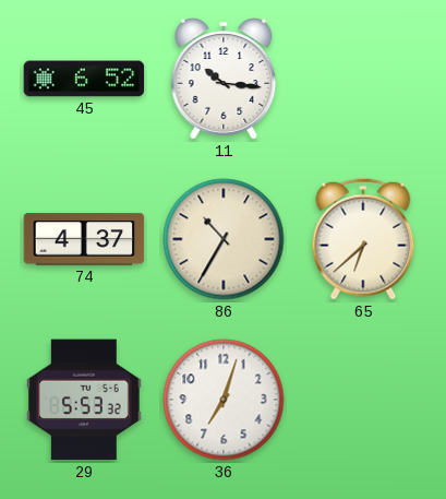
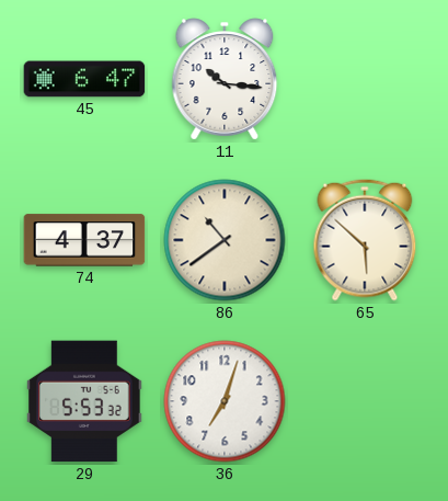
45: 6:52 -> 6:47 (84, 79)
86: 10:35 -> 10:39 (225, 240)
65: 6:38 -> 5:52 (365, 240)
